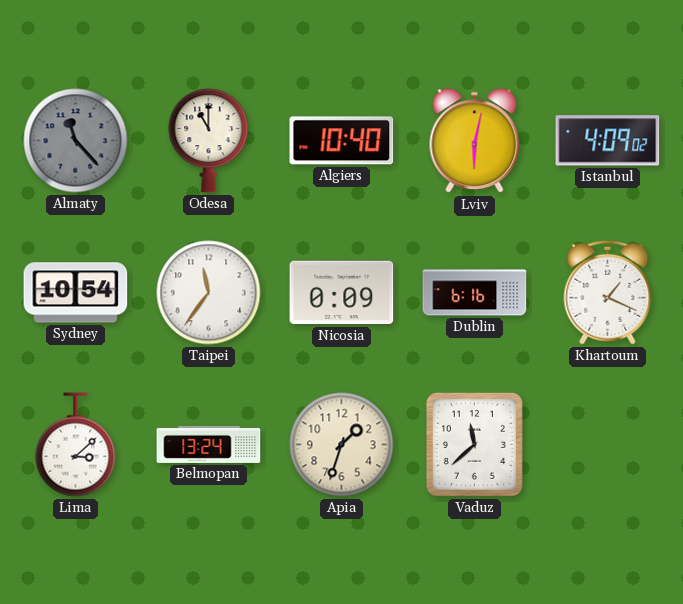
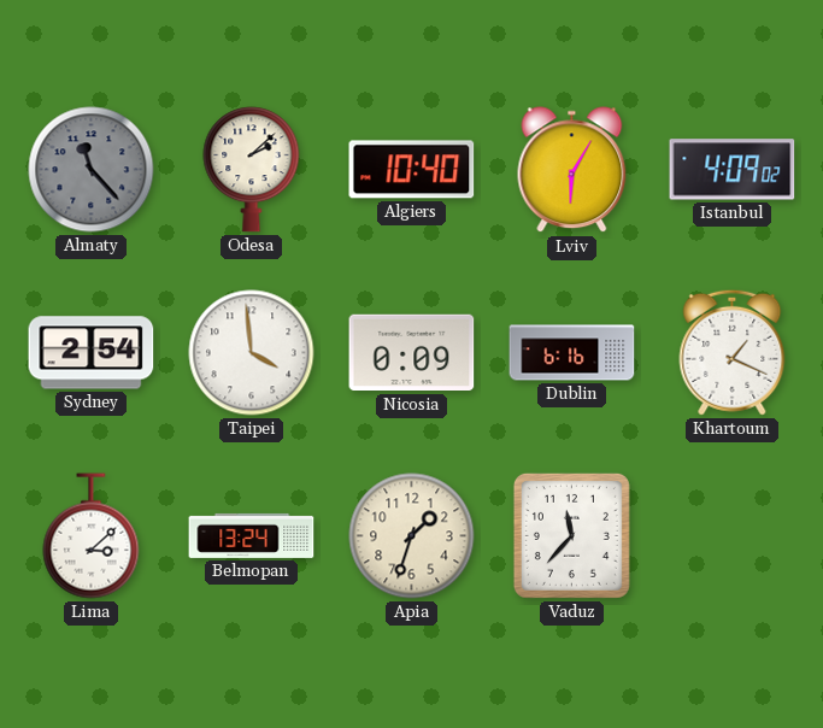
Odesa: 11:00 -> 2:08 (252, 170)
Lviv: 6:02 -> 6:05 (572, 170)
Sydney: 10:54 -> 2:54 (92, 353)
Taipei: 11:36 -> 3:59 (252, 353)
Vaduz: 11:38 -> 11:37 (571, 535)
